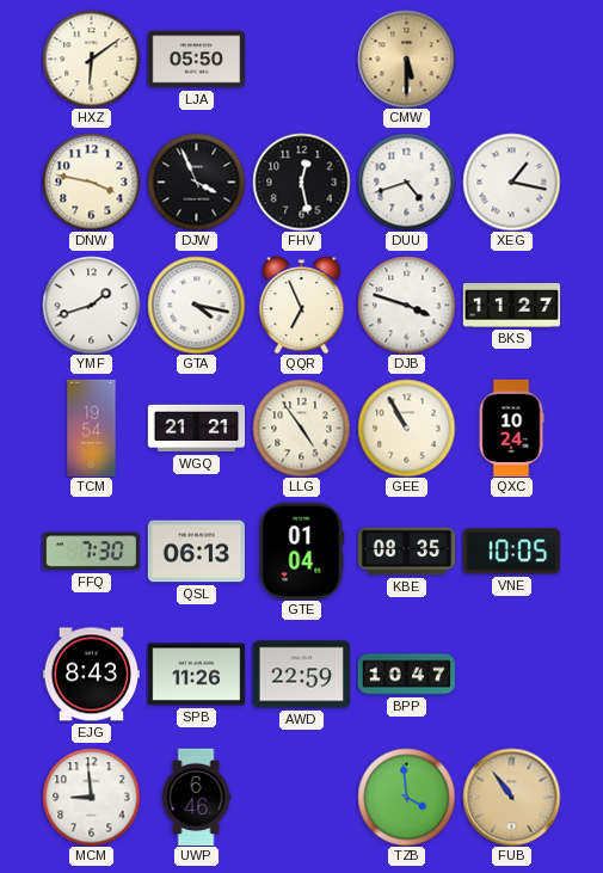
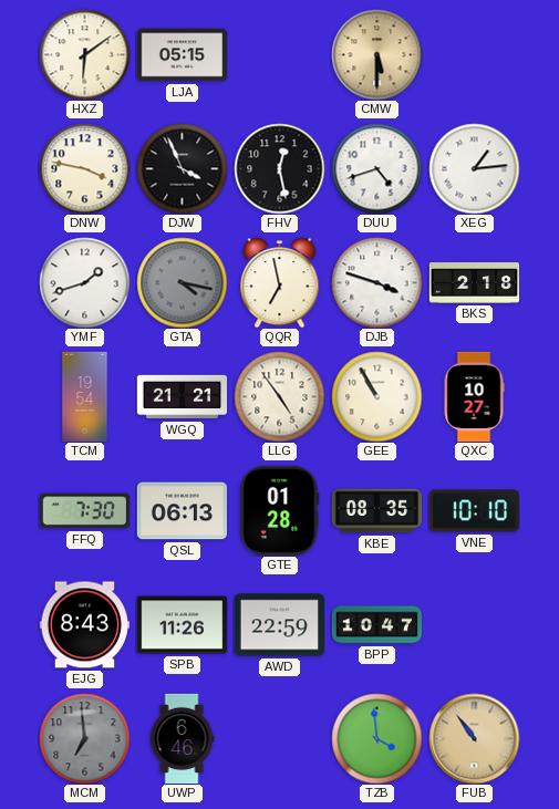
LJA: 05:50 -> 05:15 (182, 55)
XEG: 1:17 -> 1:14 (474, 168)
GTA dial: white -> grey (182, 282)
QQR: 6:56 -> 6:58 (280, 282)
BKS: 11:27 -> 2:18 (474, 283)
QXC: 10:24 -> 10:27 (474, 396)
GTE: 01:04 -> 01:28 (280, 510)
VNE: 10:05 -> 10:10 (474, 511)
MCM: 8:59 -> 6:59 (84, 738)
MCM dial: white -> grey (84, 738)
